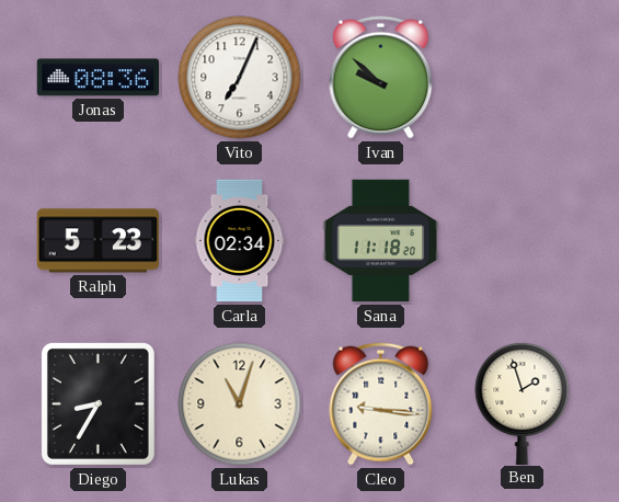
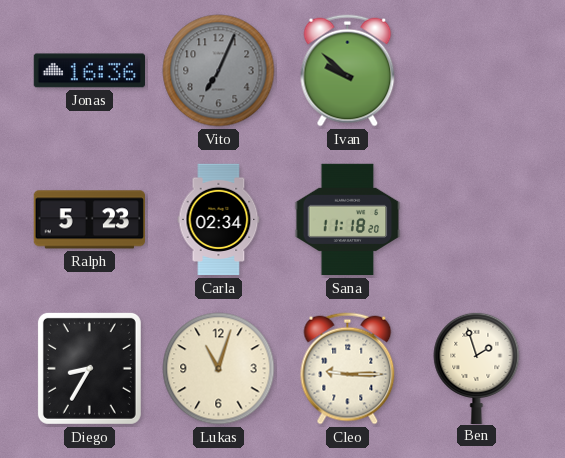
Jonas: 08:36 -> 16:36 (89, 71)
Vito dial: white -> grey (219, 71)
Cleo: 9:16 -> 9:15 (348, 369)
